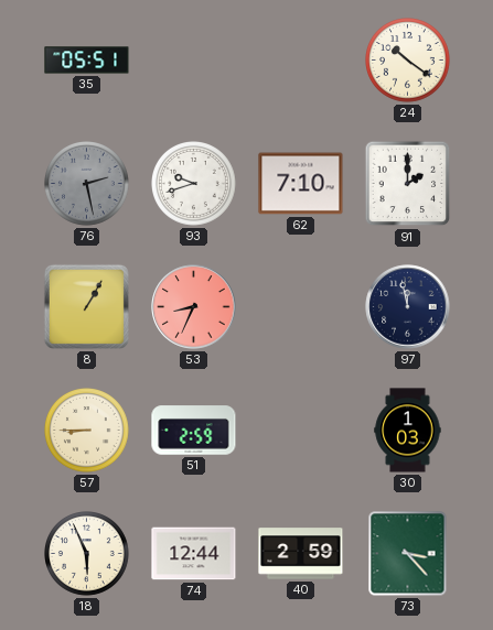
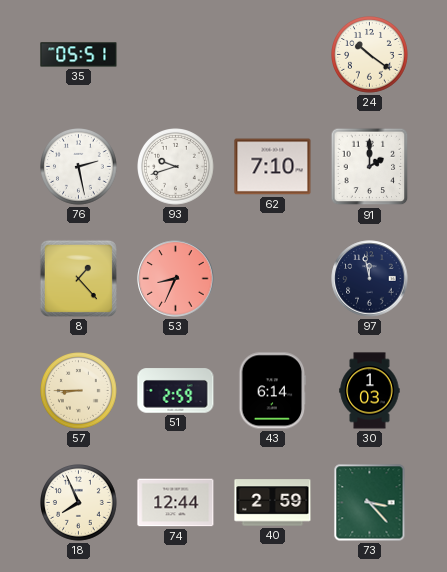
76 dial: grey -> white (79, 167)
8: 1:05 -> 1:23 (78, 278)
43: none -> 6:14 (273, 391)
18: 5:56 -> 7:56 (79, 503)
